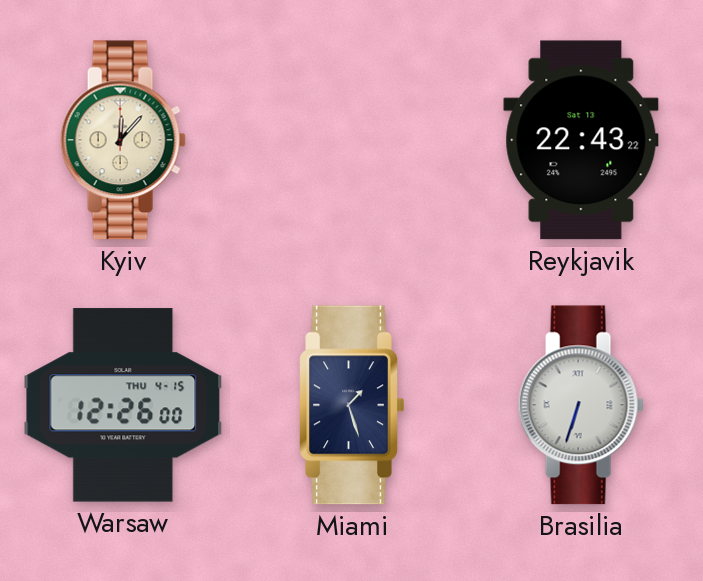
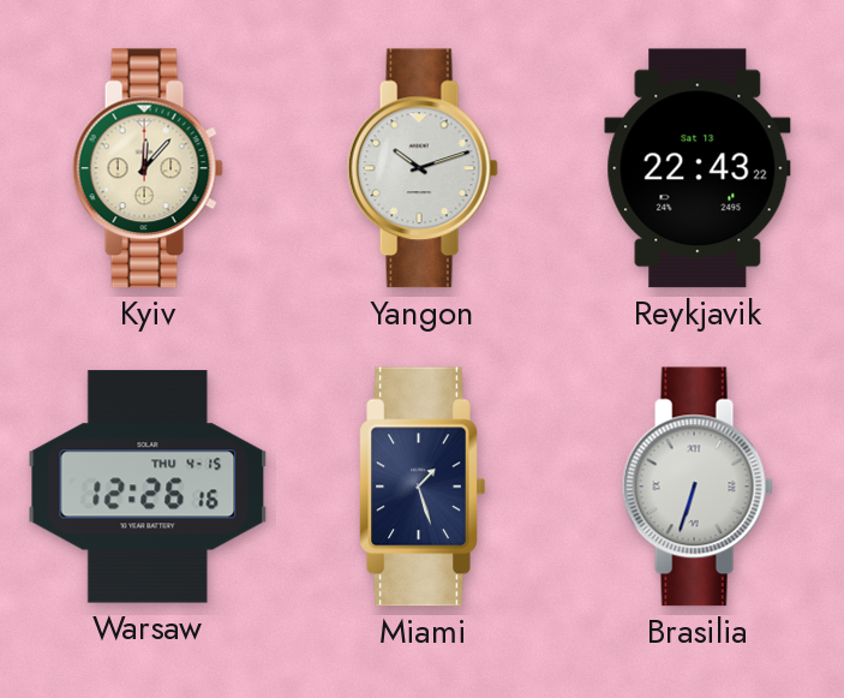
Yangon: none -> 10:12 (423, 168)
Warsaw: 12:26:00 -> 12:26:16 (148, 487)
